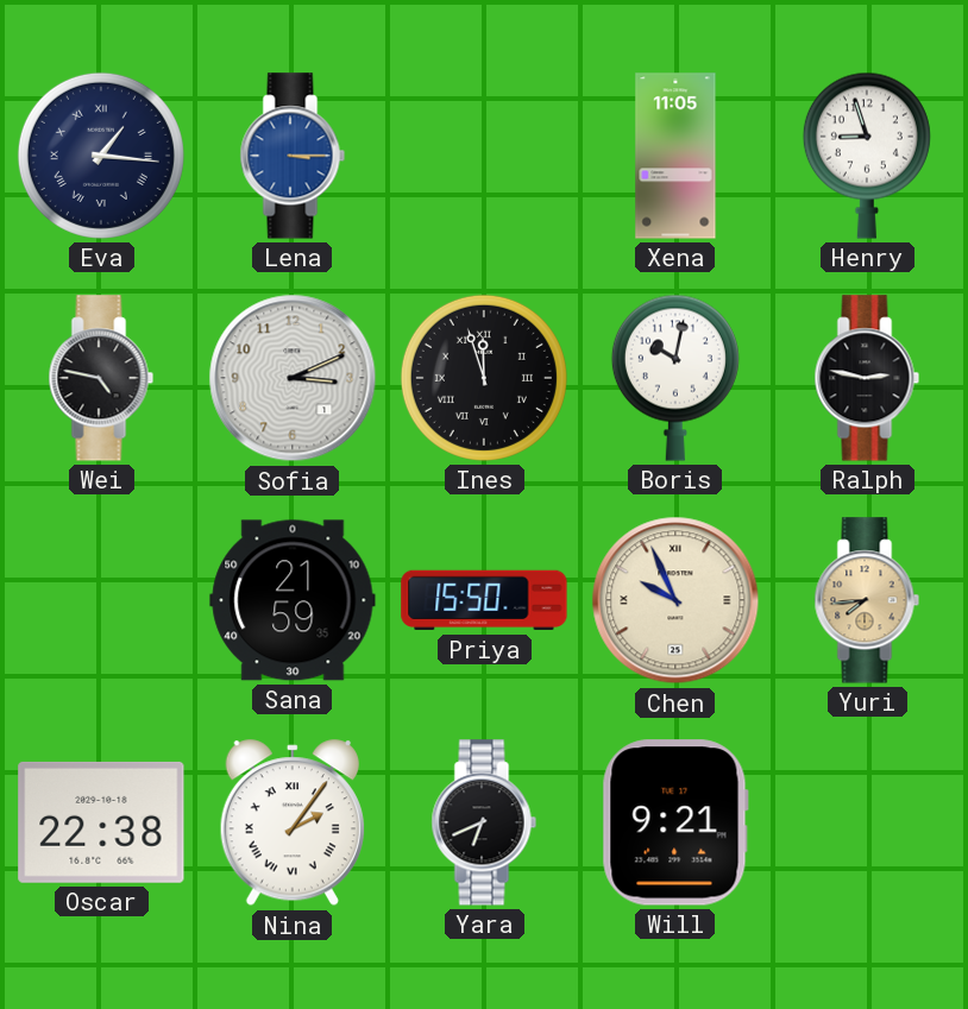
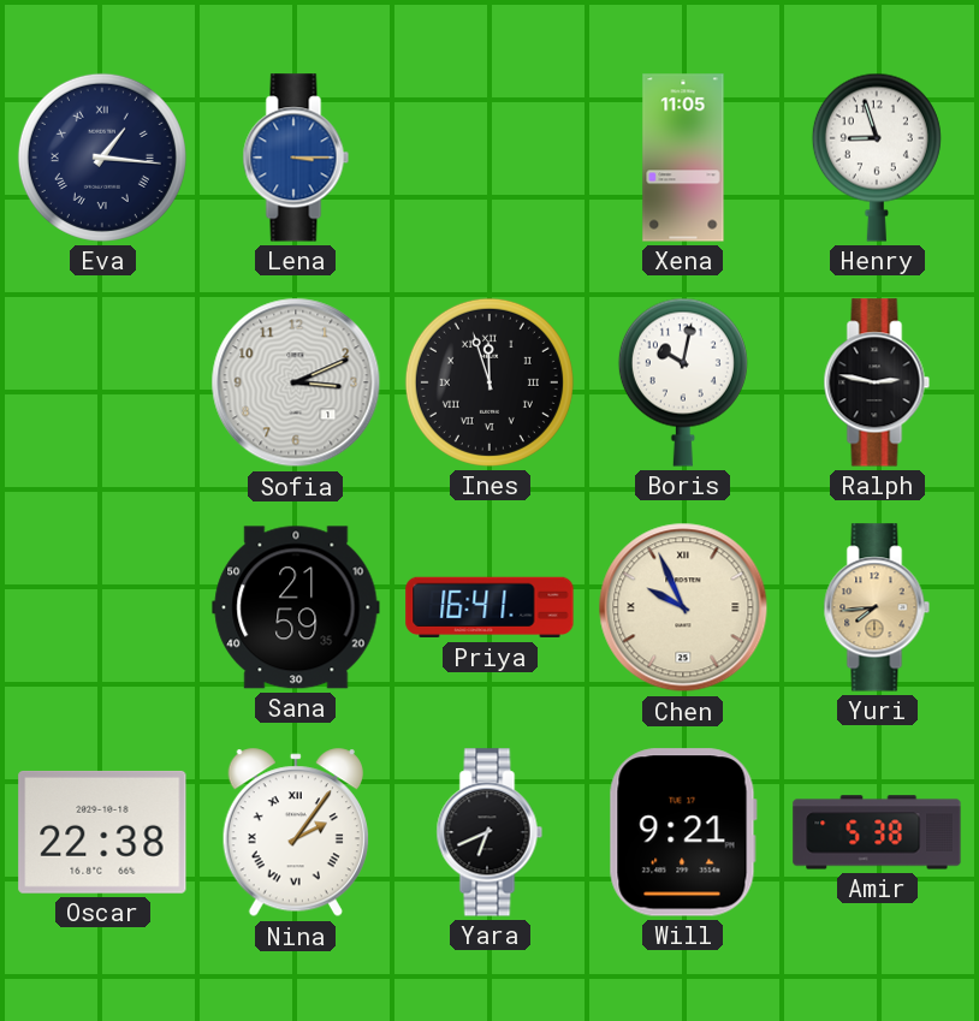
Wei: 4:47 -> none (101, 378)
Priya: 15:50 -> 16:41 (489, 607)
Amir: none -> 5:38 (877, 832)
